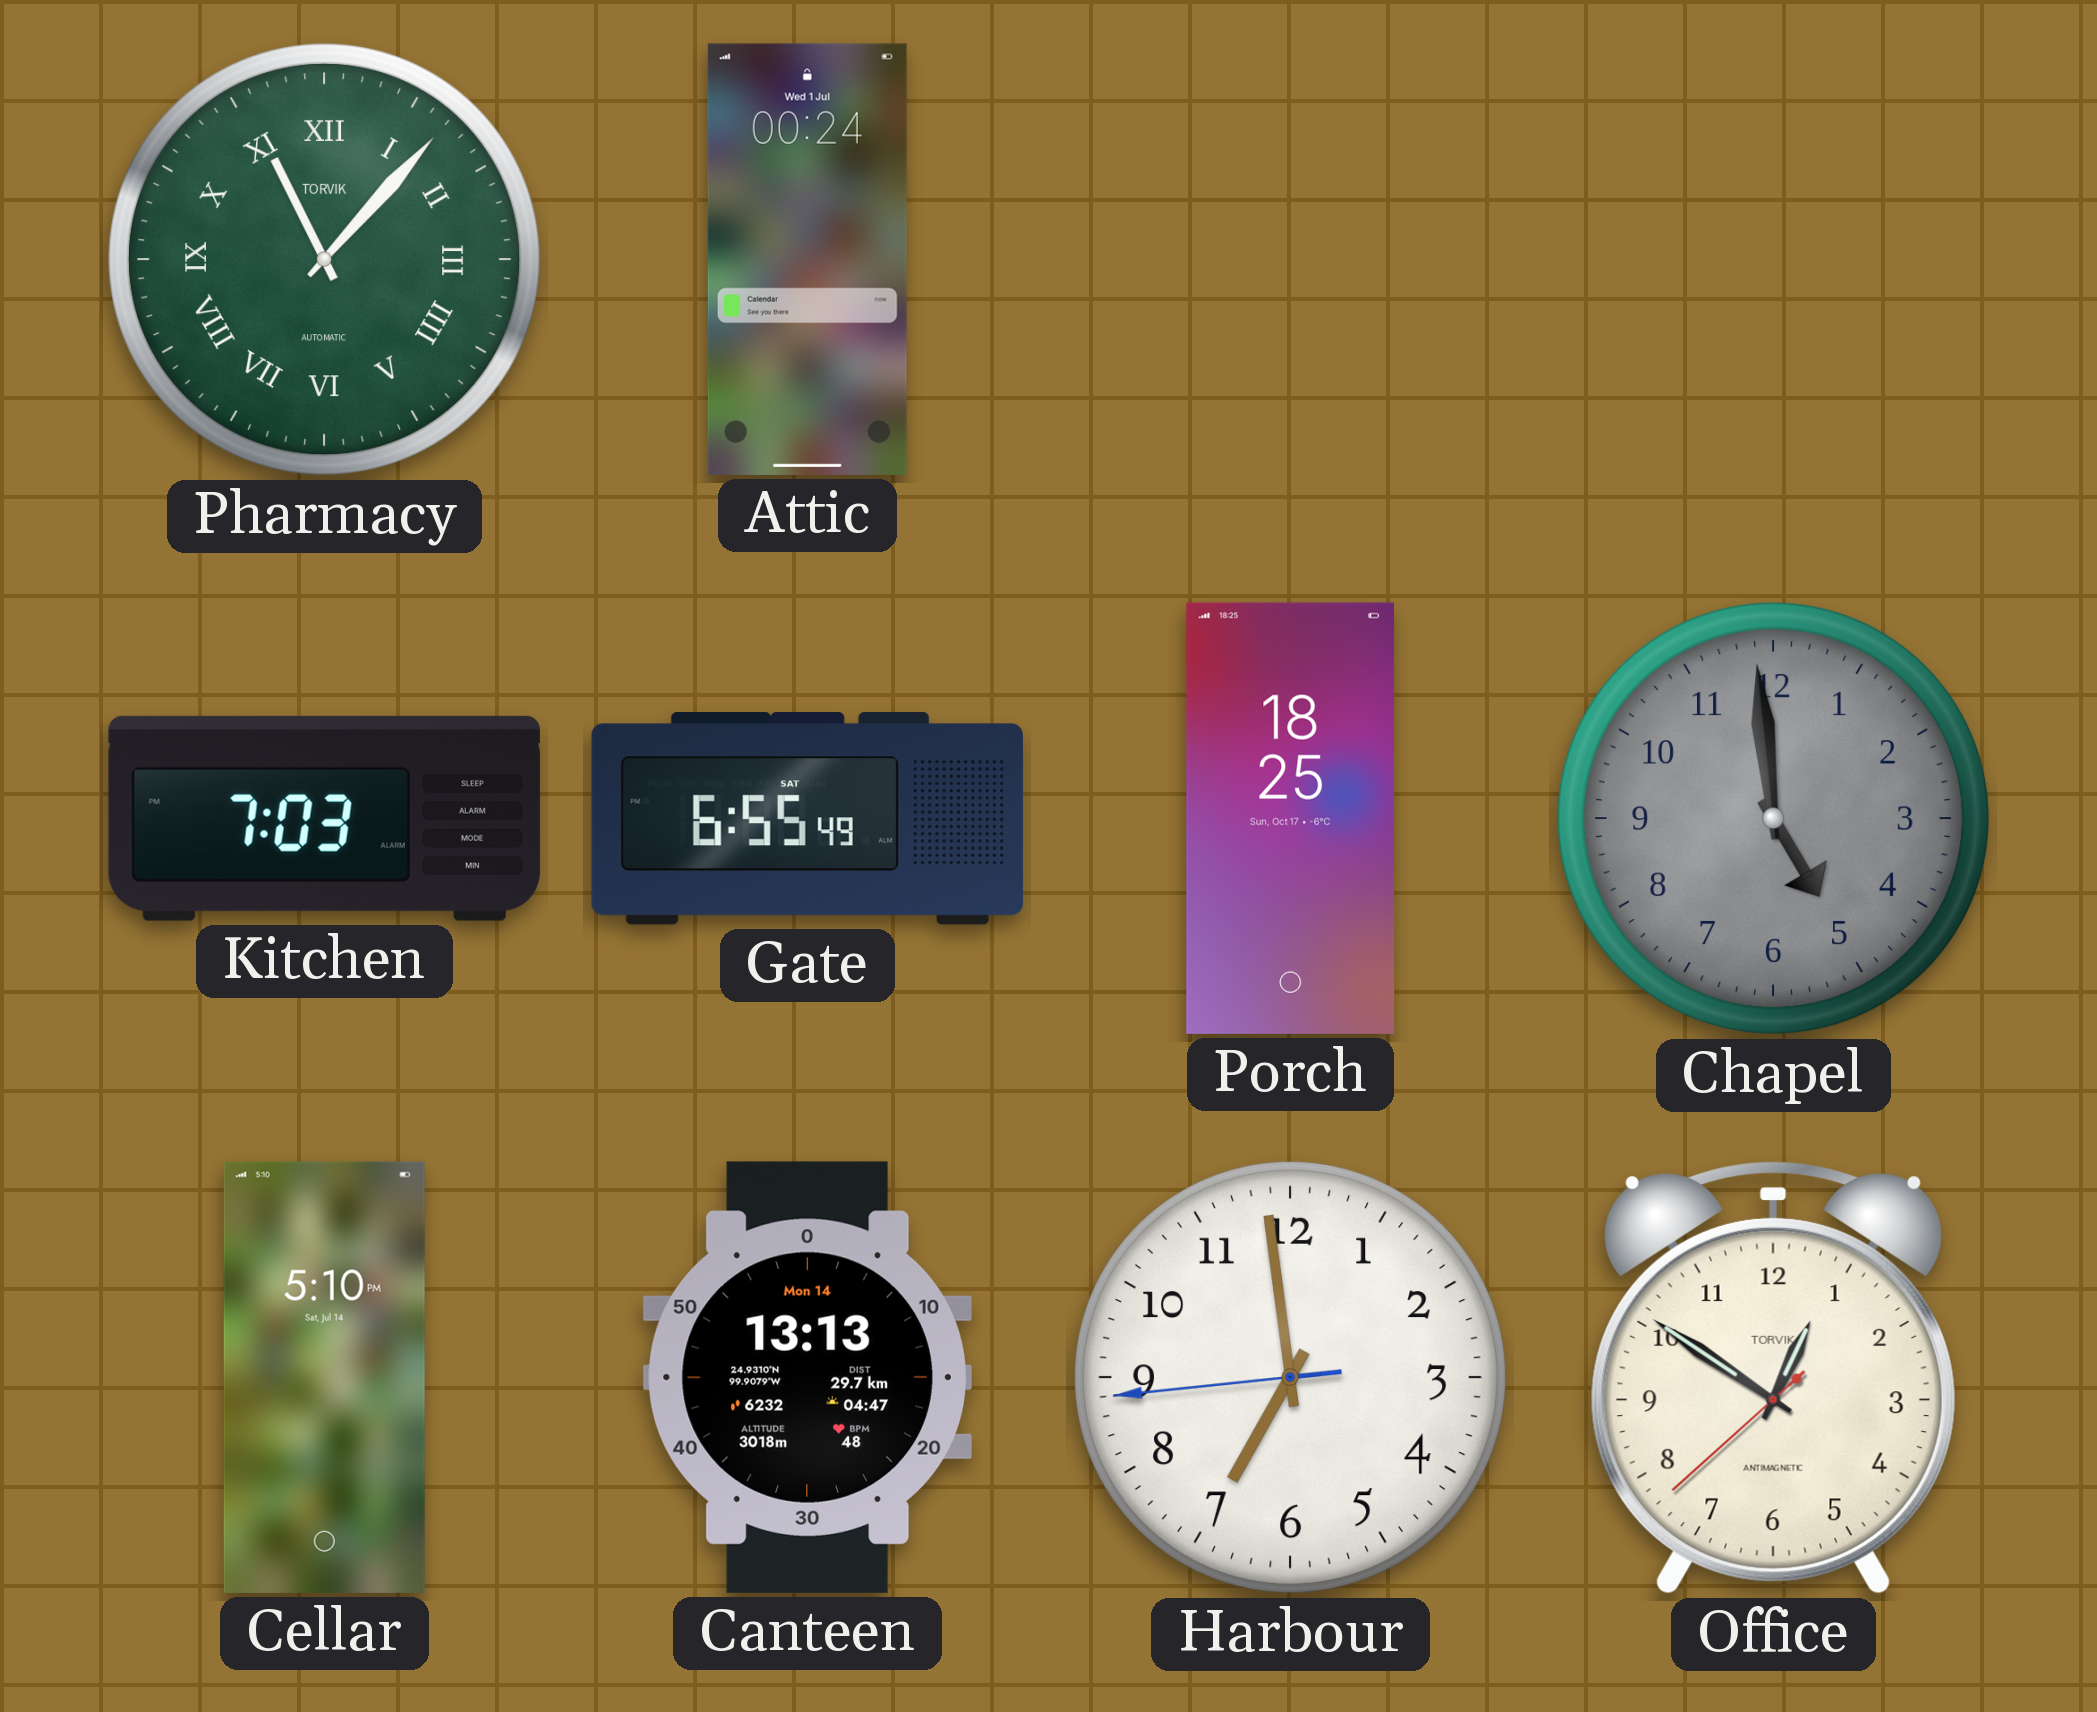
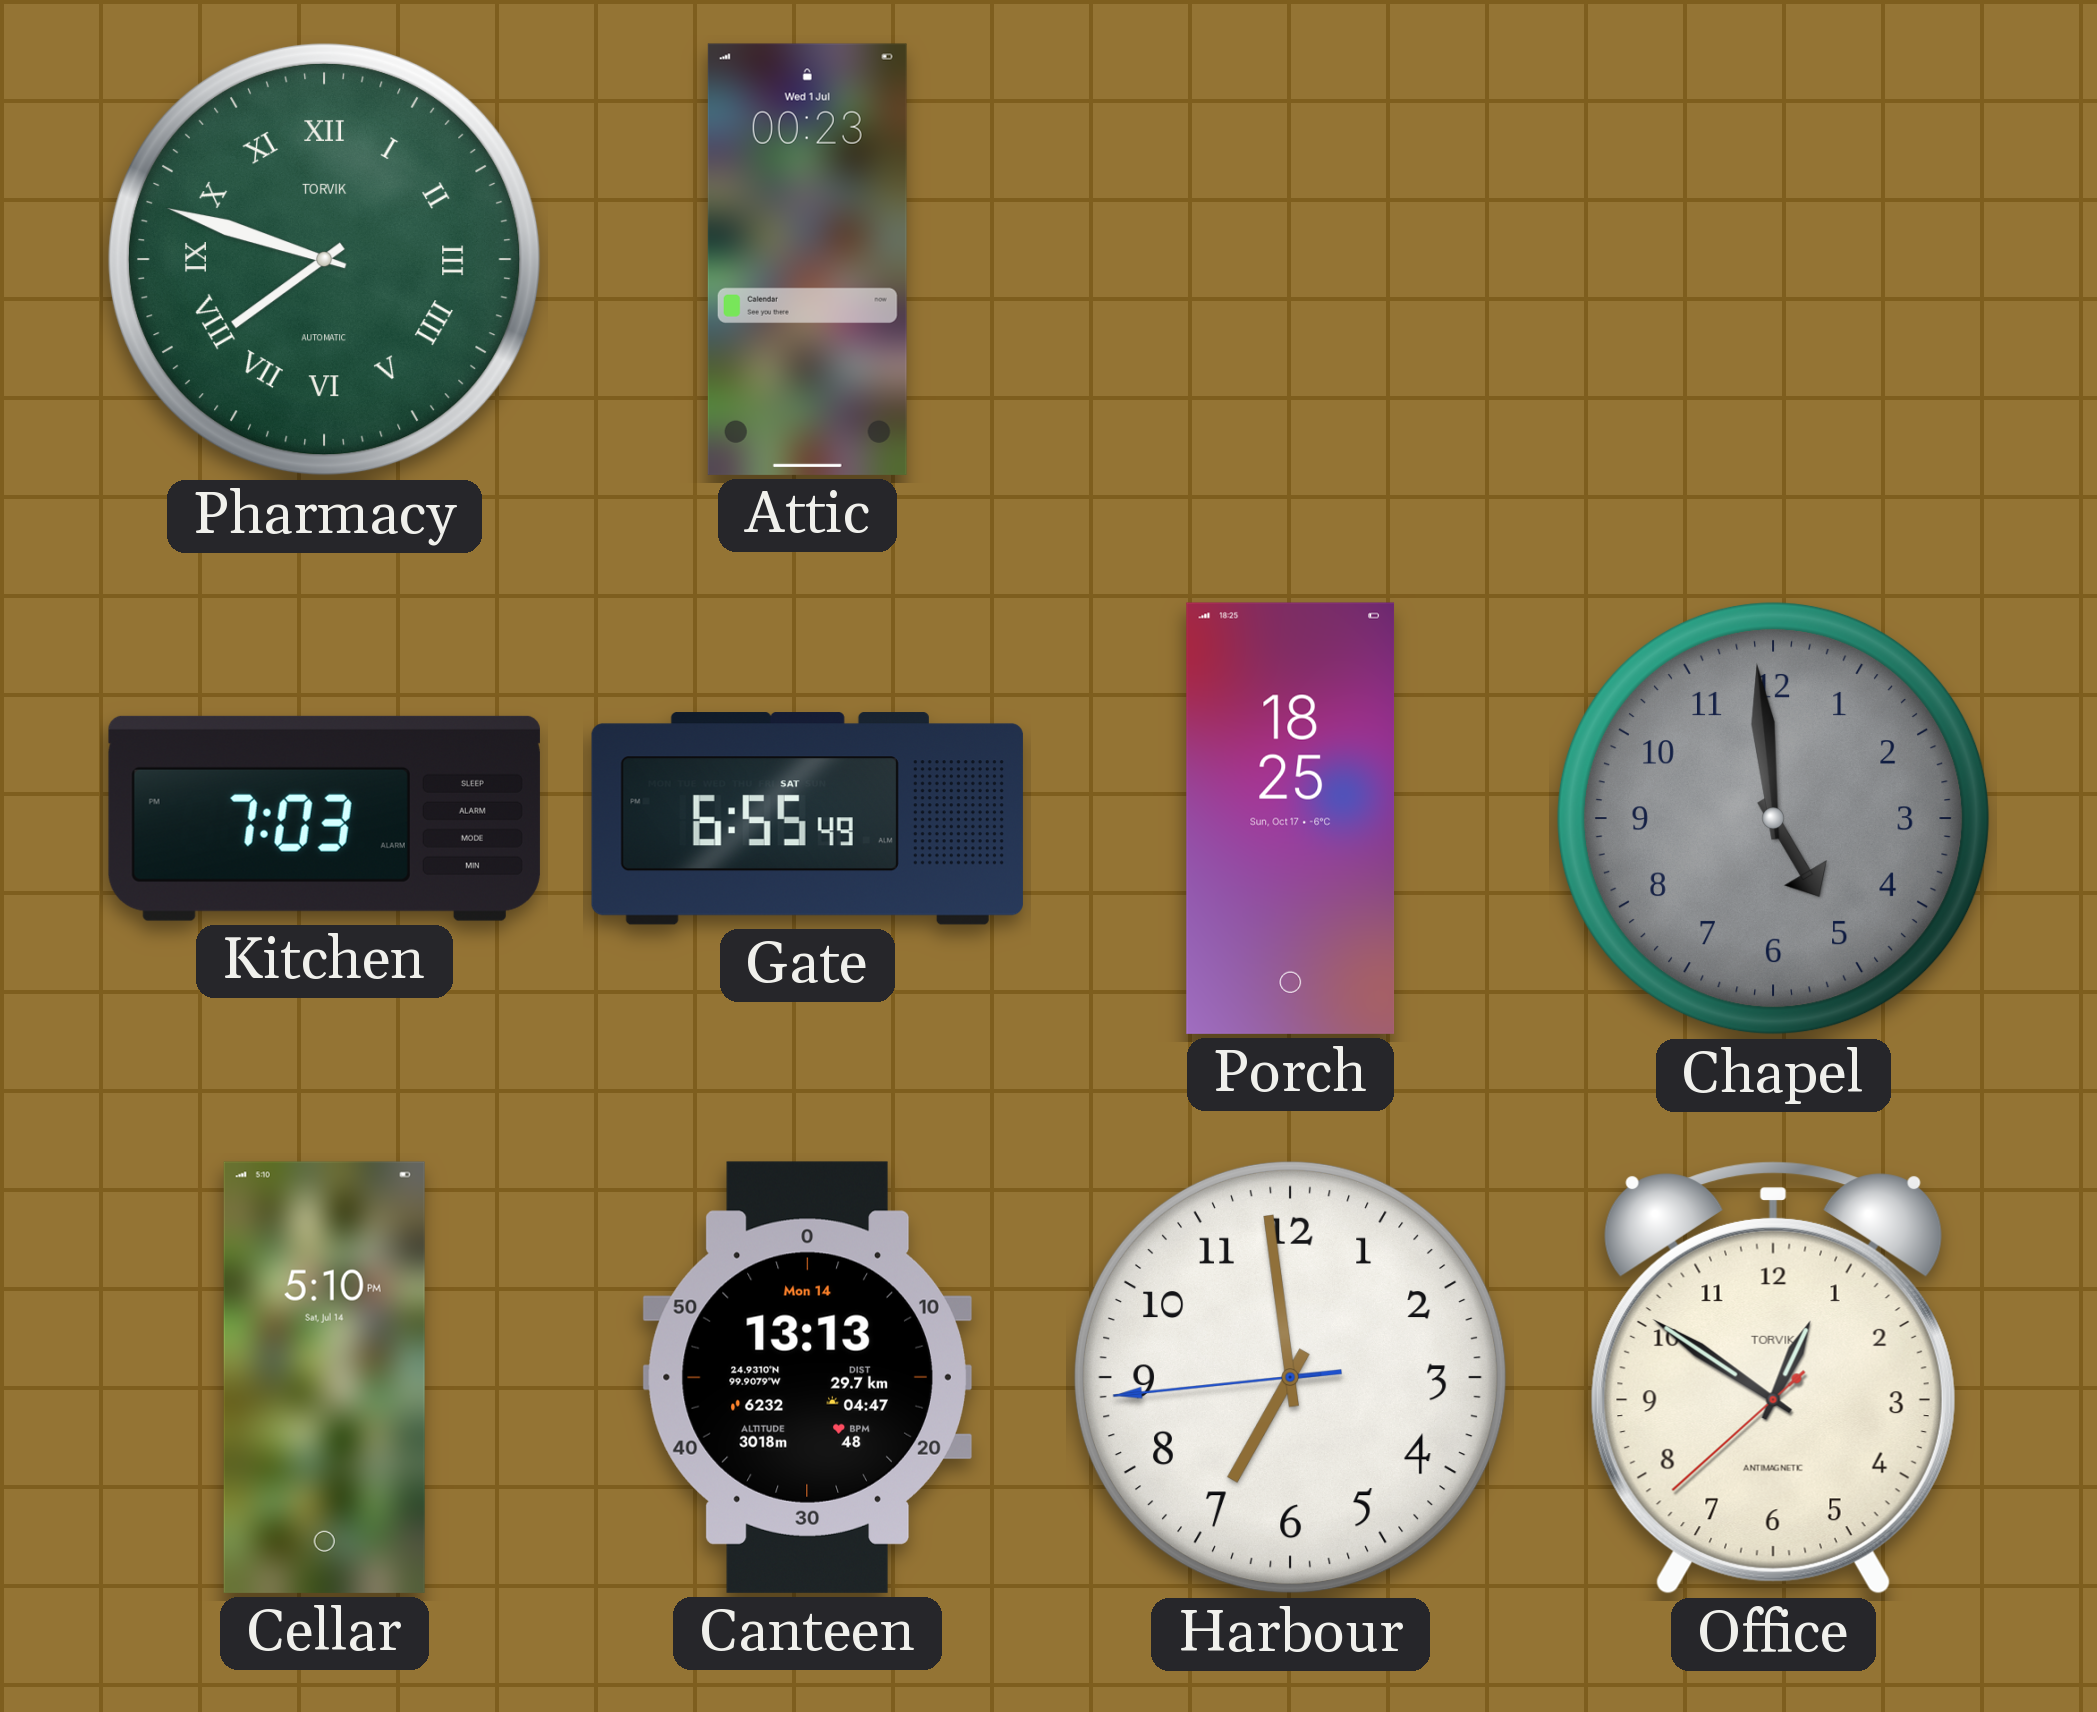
Pharmacy: 11:07 -> 7:48 (324, 259)
Attic: 00:24 -> 00:23 (807, 259)
